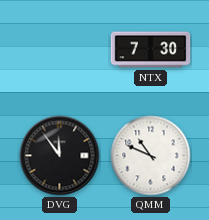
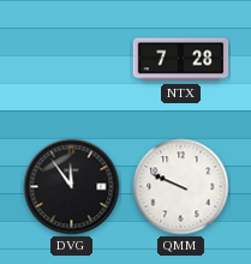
NTX: 7:30 -> 7:28 (181, 60)
QMM: 10:49 -> 9:49 (181, 187)
